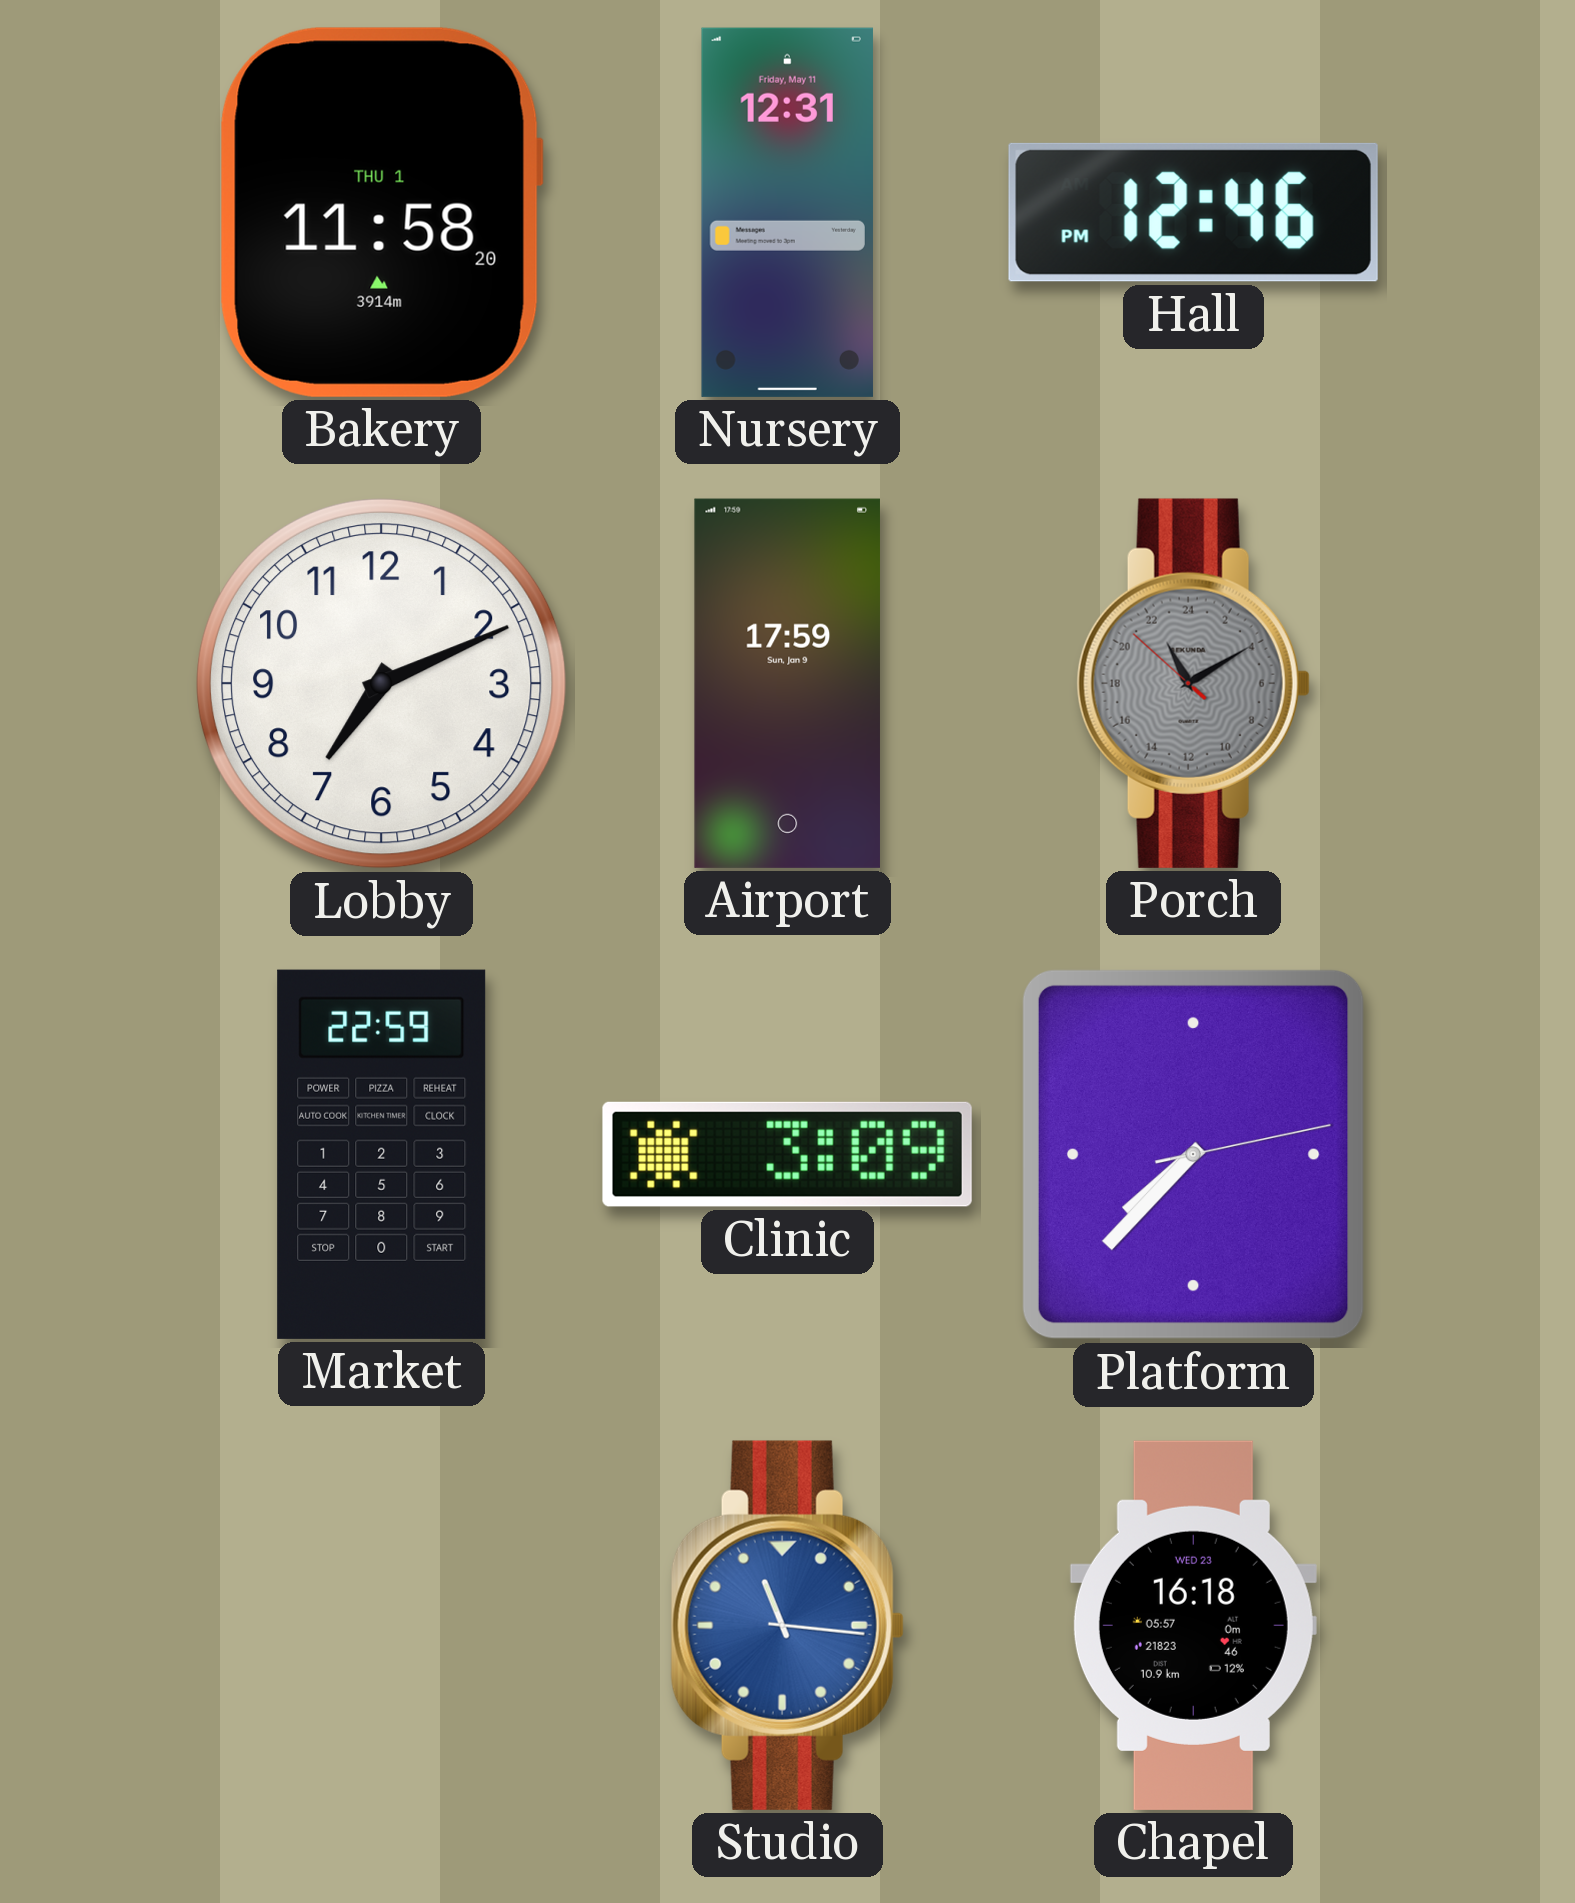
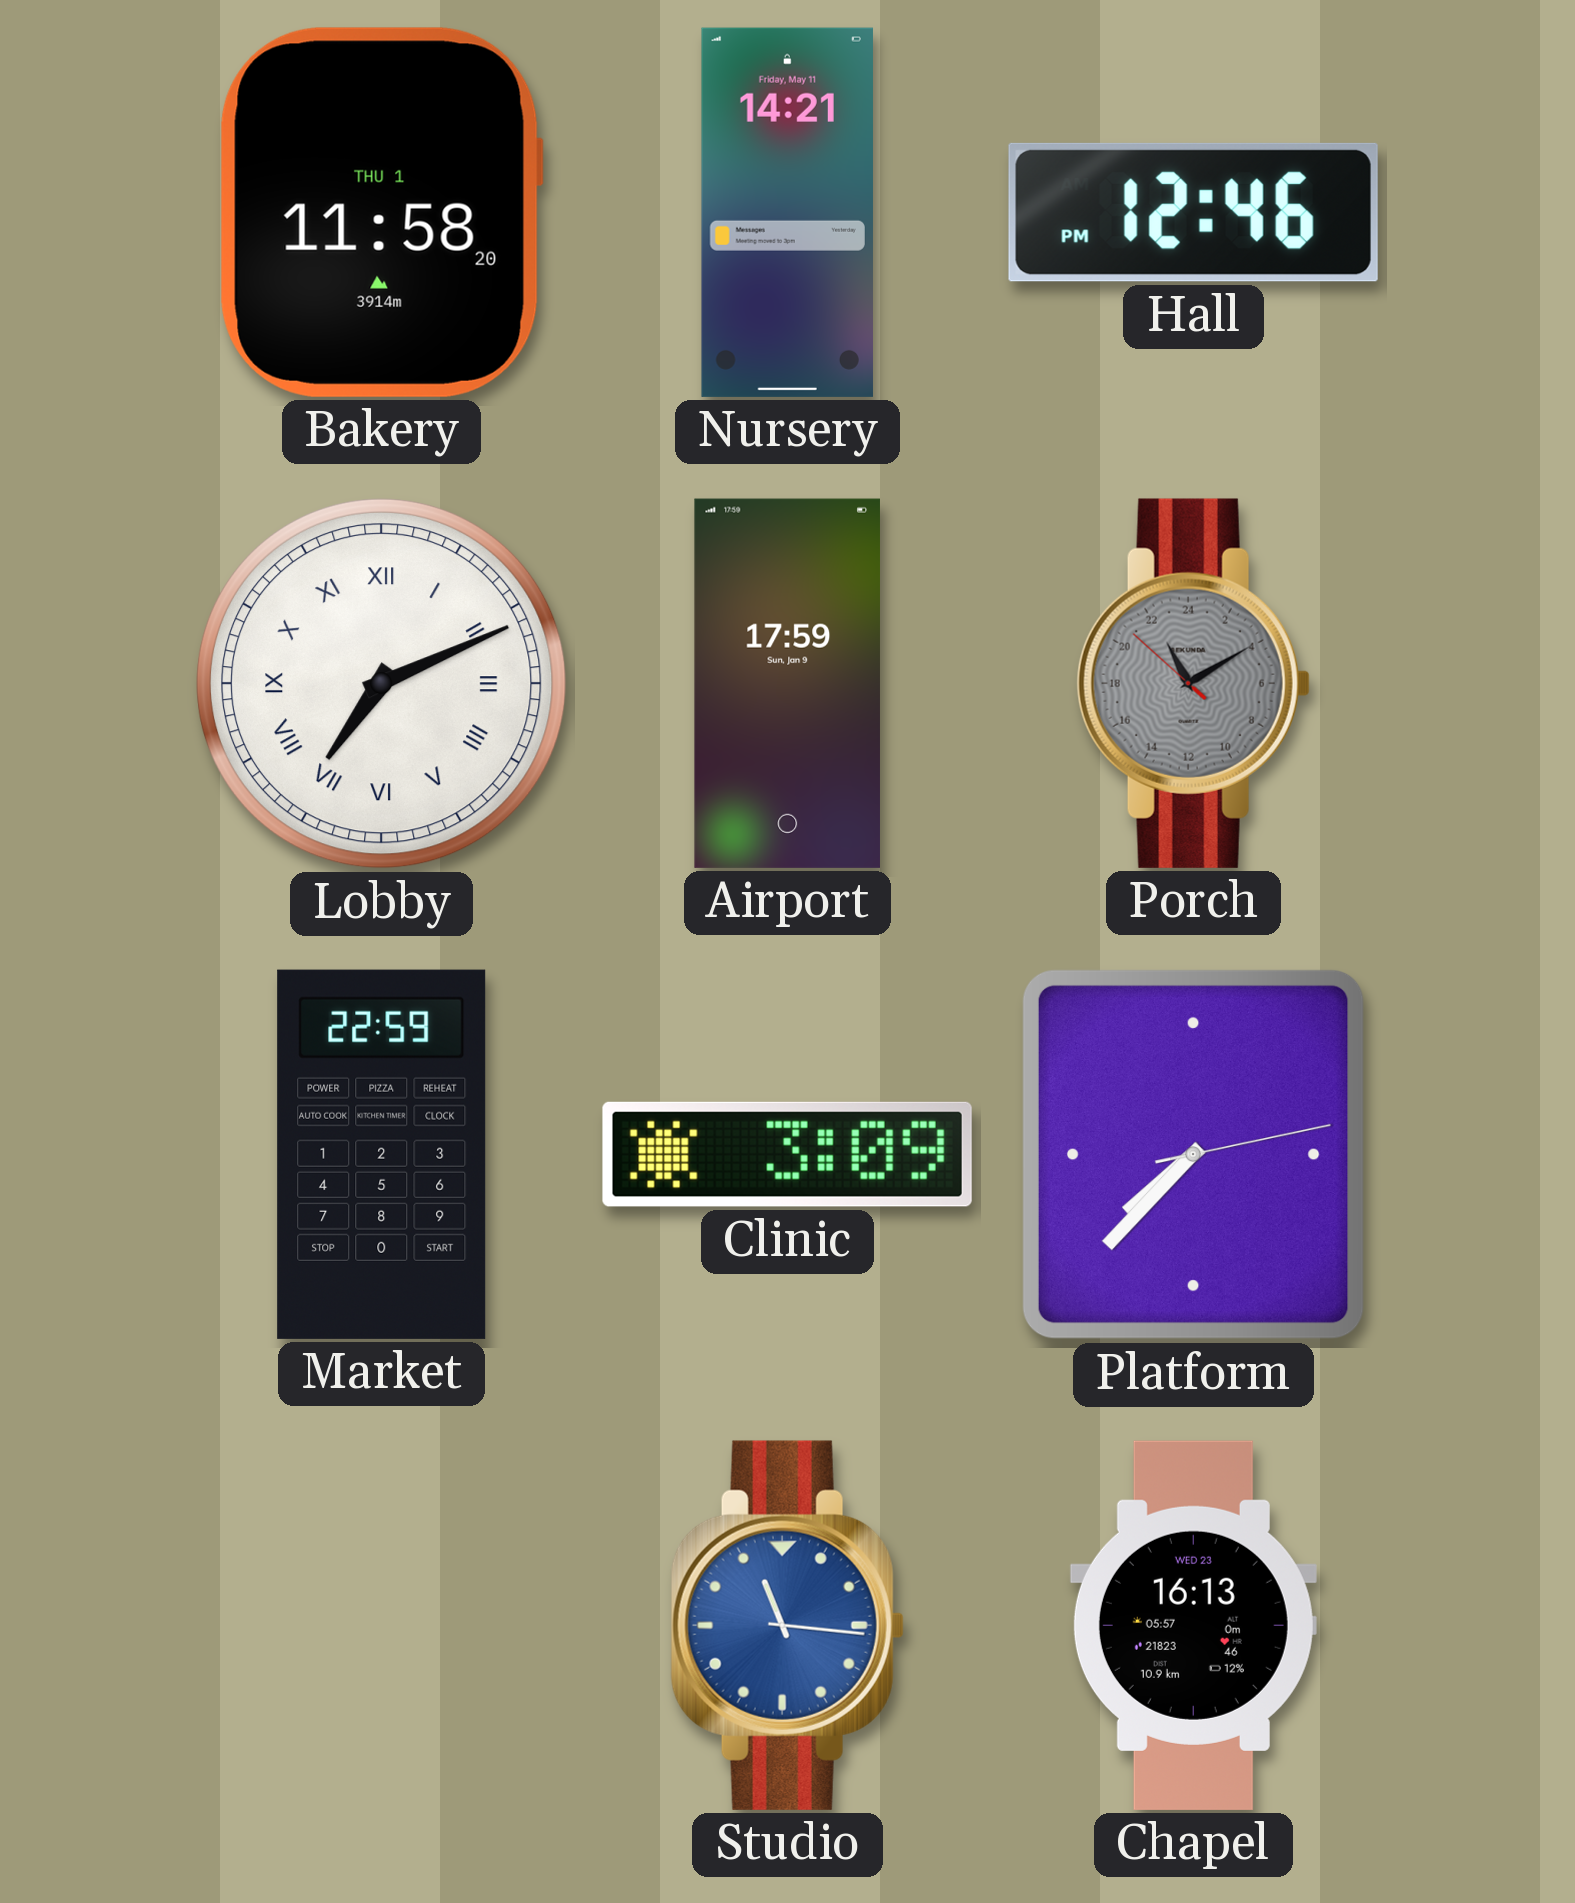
Nursery: 12:31 -> 14:21 (787, 212)
Lobby numerals: Arabic -> Roman (382, 684)
Chapel: 16:18 -> 16:13 (1193, 1625)
